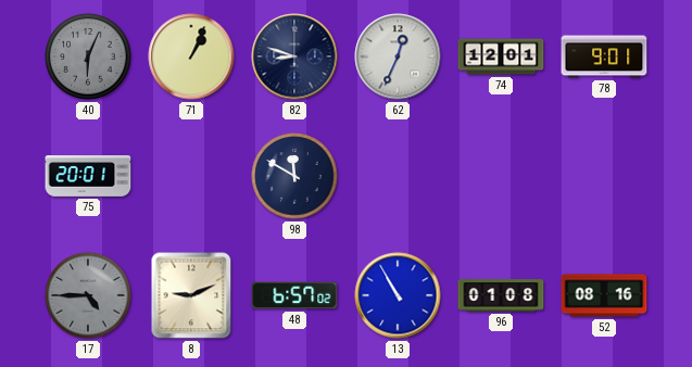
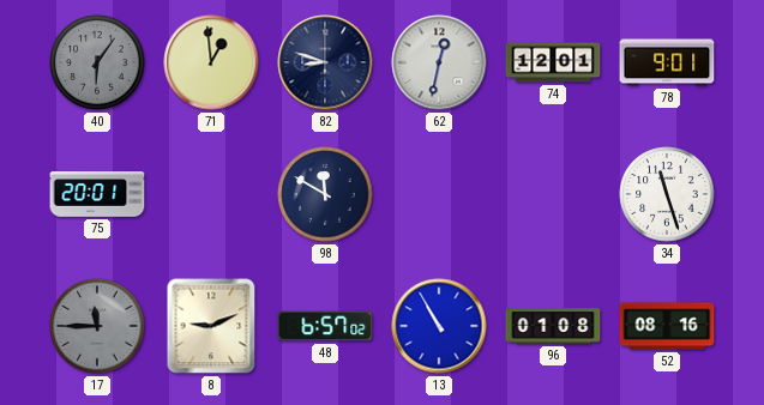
40: 6:04 -> 6:06 (97, 62)
71: 1:04 -> 12:59 (211, 62)
62: 12:34 -> 12:32 (439, 62)
34: none -> 11:27 (667, 194)
17: 4:45 -> 11:45 (97, 326)
